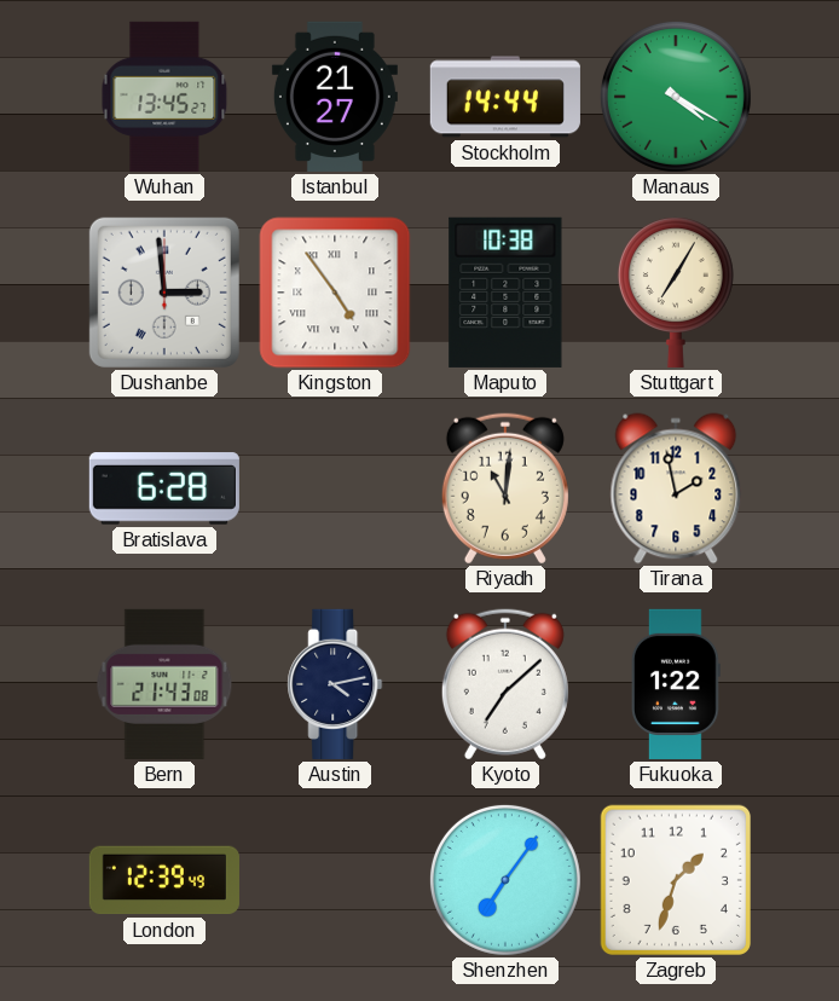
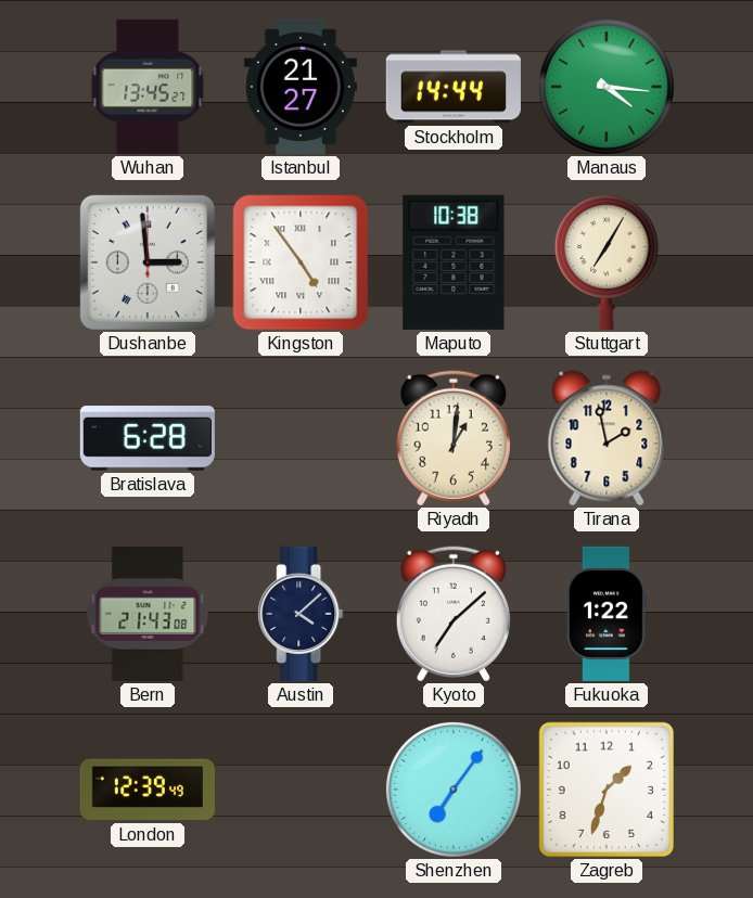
Manaus: 4:20 -> 4:16 (607, 87)
Riyadh: 11:01 -> 1:01 (454, 438)
Austin: 4:13 -> 4:08 (301, 614)
